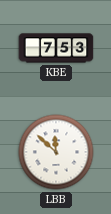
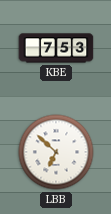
LBB: 11:52 -> 6:52 (56, 152)
